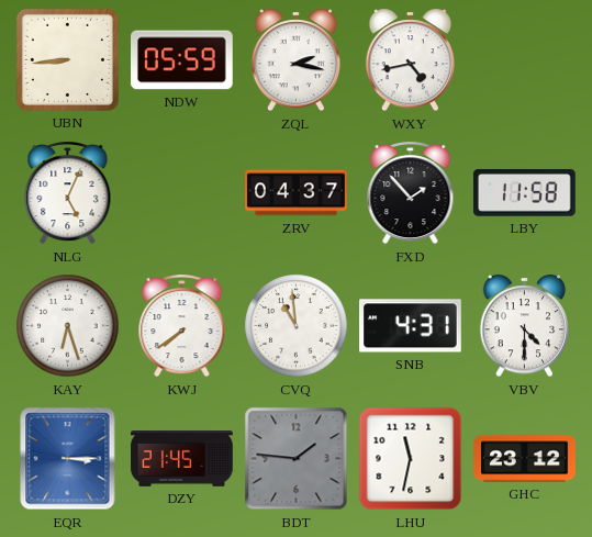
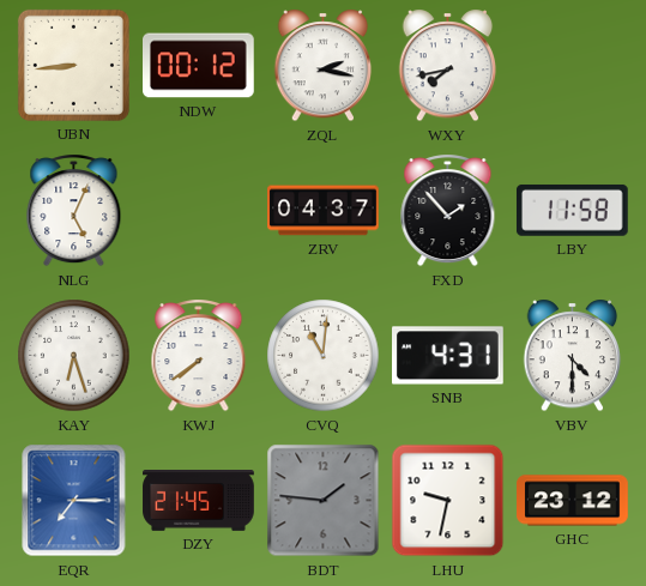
NDW: 05:59 -> 00:12 (199, 66)
WXY: 4:43 -> 7:43 (448, 66)
CVQ: 10:59 -> 11:01 (324, 356)
EQR: 3:15 -> 7:15 (74, 501)
LHU: 11:32 -> 9:32 (448, 501)
